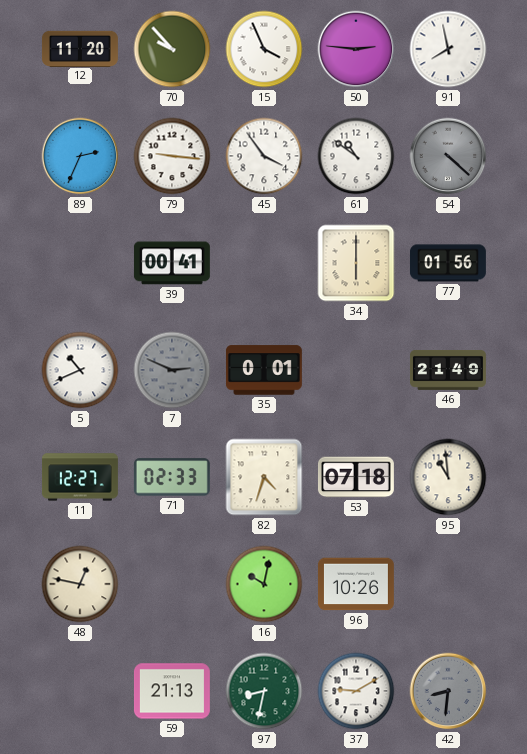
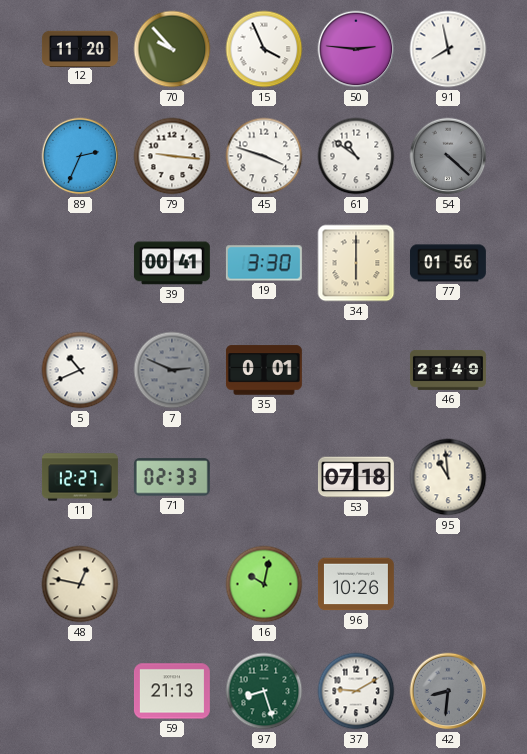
45: 3:54 -> 3:48 (264, 156)
19: none -> 3:30 (264, 263)
82: 4:33 -> none (264, 477)
97: 8:32 -> 8:27 (264, 691)
